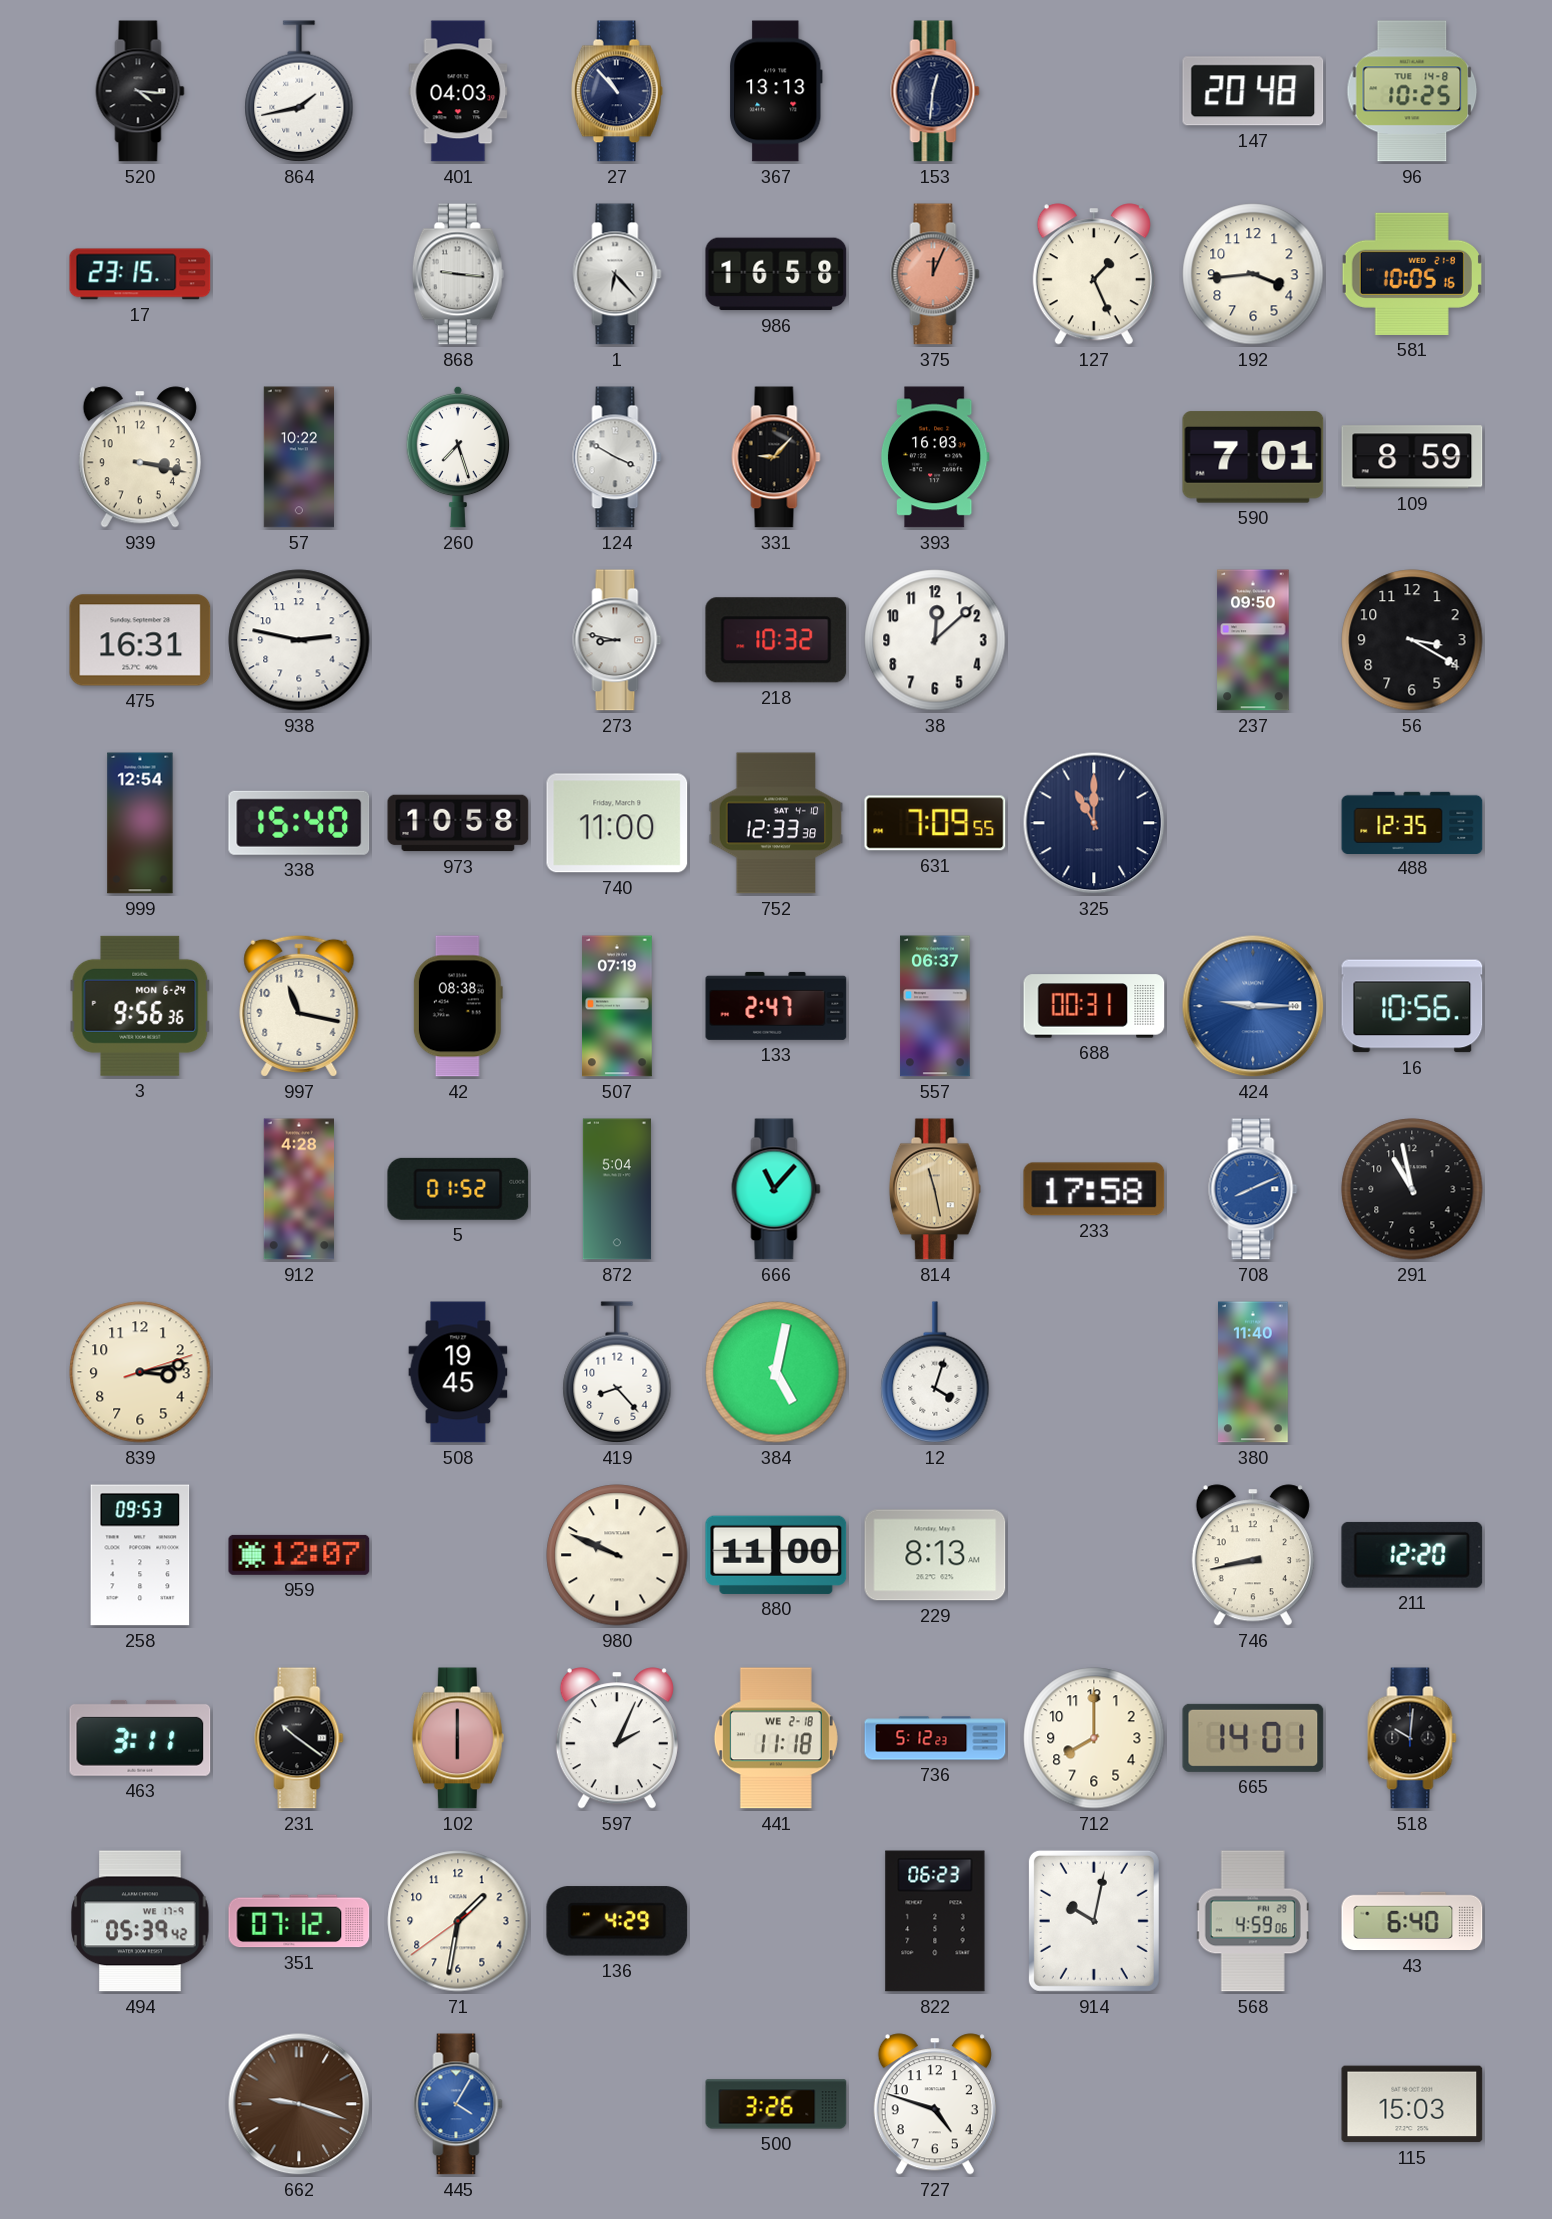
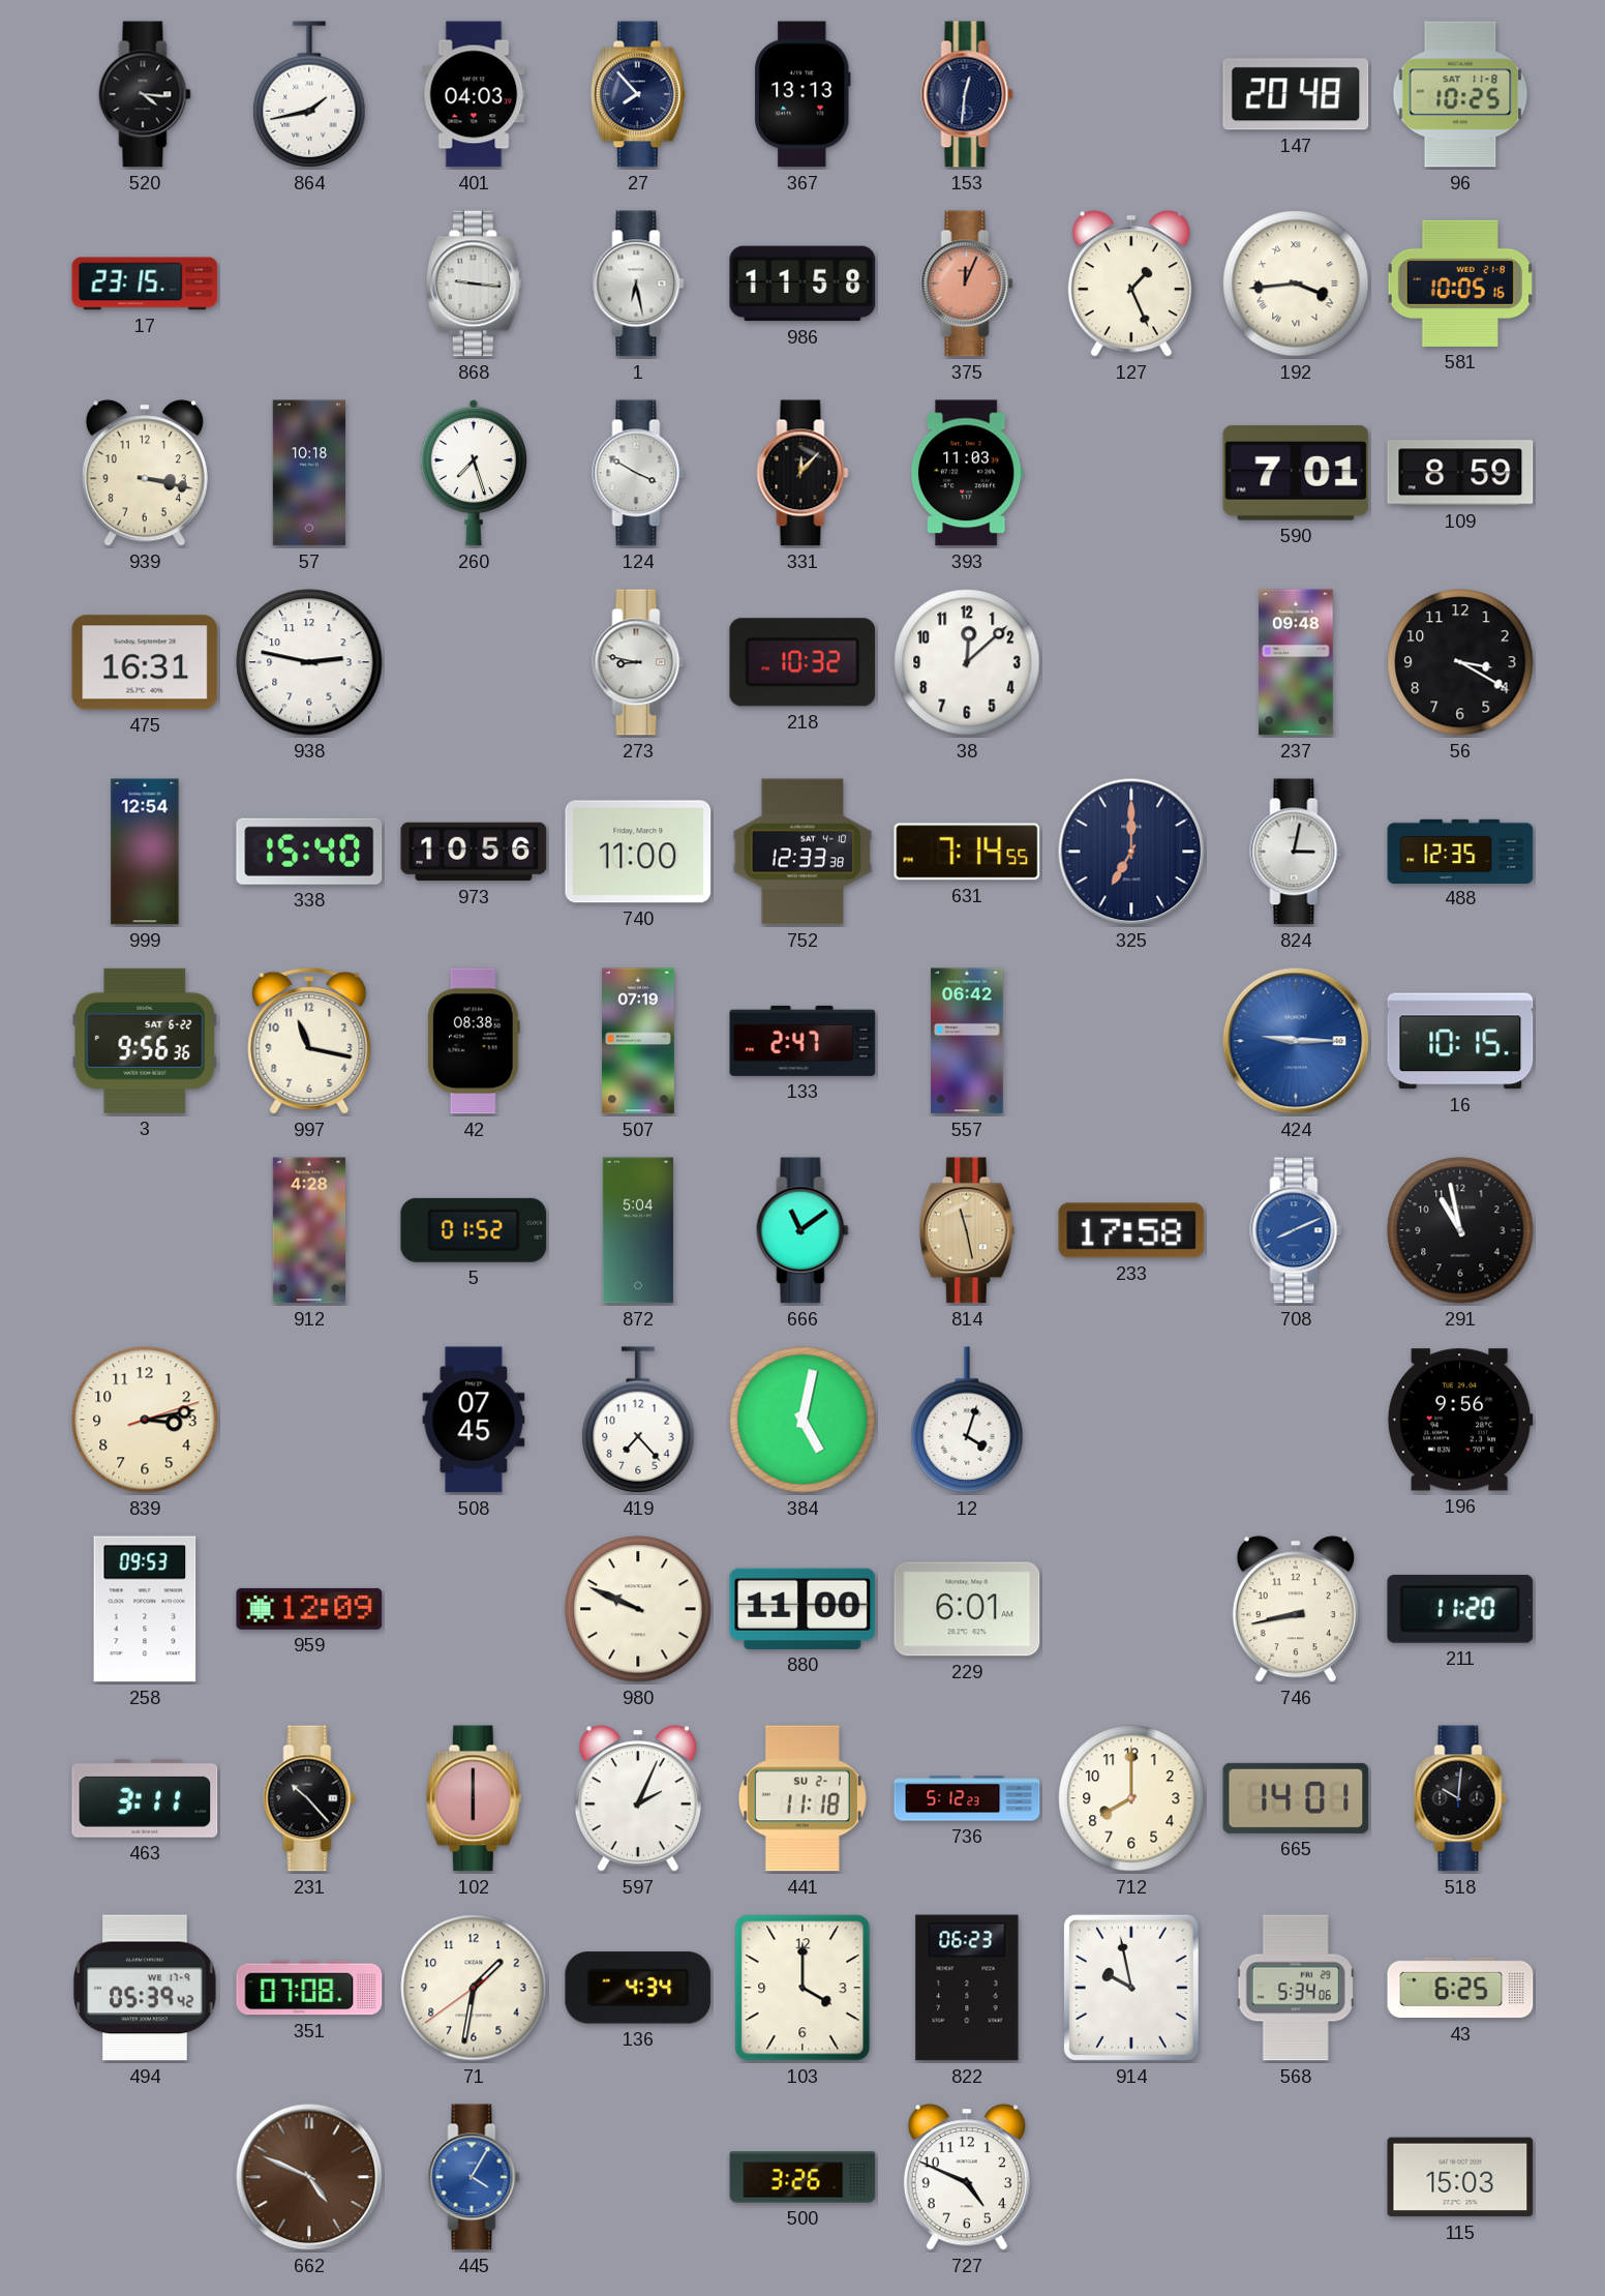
27: 10:53 -> 7:53 (638, 94)
96 date: TUE 14-8 -> SAT 11-8 (1460, 94)
1: 6:23 -> 6:28 (638, 284)
986: 16:58 -> 11:58 (803, 284)
192 numerals: Arabic -> Roman (1296, 284)
57: 10:22 -> 10:18 (308, 473)
331: 9:07 -> 12:07 (803, 473)
393: 16:03 -> 11:03 (967, 473)
237: 09:50 -> 09:48 (1296, 662)
973: 10:58 -> 10:56 (474, 852)
631: 7:09 -> 7:14 (967, 852)
325: 11:00 -> 7:00 (1131, 852)
824: none -> 3:02 (1296, 852)
3 date: MON 6-24 -> SAT 6-22 (145, 1041)
557: 06:37 -> 06:42 (967, 1041)
688: 00:31 -> none (1094, 1006)
16: 10:56 -> 10:15 (1460, 1041)
666: 11:07 -> 11:09 (803, 1230)
508: 19:45 -> 07:45 (474, 1420)
419: 8:23 -> 7:23 (638, 1420)
380: 11:40 -> none (1254, 1372)
196: none -> 9:56 (1460, 1420)
959: 12:07 -> 12:09 (309, 1609)
229: 8:13 -> 6:01 (967, 1609)
211: 12:20 -> 11:20 (1460, 1609)
231: 10:21 -> 10:23 (309, 1798)
441 date: WE 2-18 -> SU 2-1 (803, 1798)
351: 07:12 -> 07:08 (309, 1988)
136: 4:29 -> 4:34 (638, 1988)
103: none -> 4:00 (803, 1988)
914: 10:02 -> 9:58 (1131, 1988)
568: 4:59 -> 5:34 (1296, 1988)
43: 6:40 -> 6:25 (1460, 1988)
662: 9:18 -> 4:49 (309, 2177)
727: 4:48 -> 4:49 (967, 2177)
